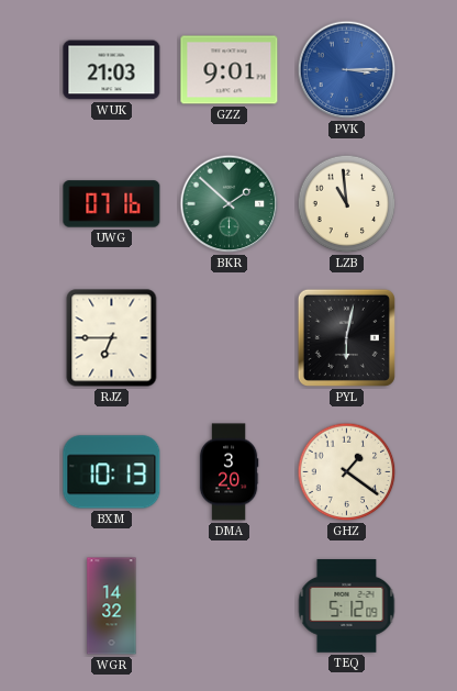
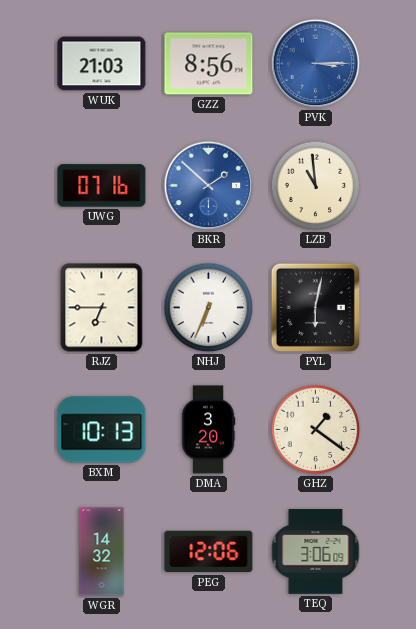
GZZ: 9:01 -> 8:56 (209, 64)
BKR dial: green -> blue (209, 186)
NHJ: none -> 6:34 (209, 308)
PEG: none -> 12:06 (209, 552)
TEQ: 5:12 -> 3:06 (316, 552)
